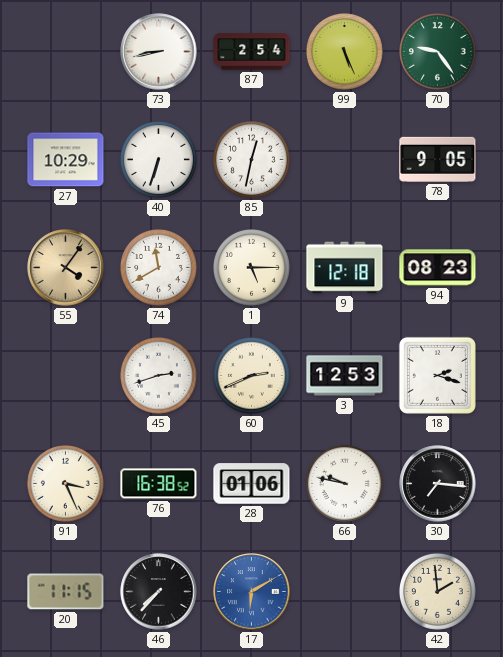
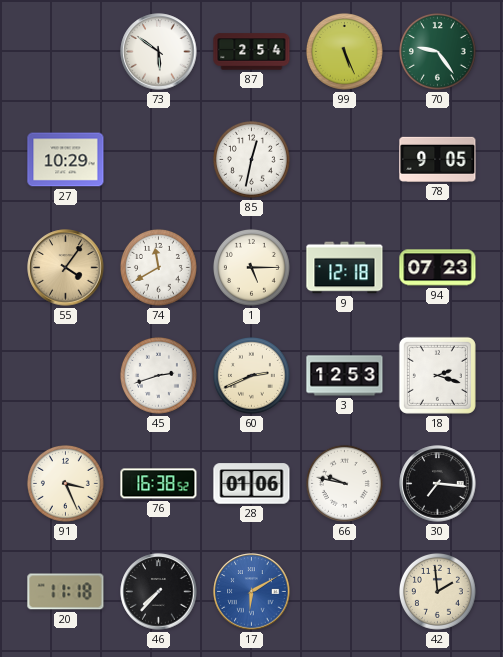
73: 8:43 -> 5:51 (159, 52)
40: 6:33 -> none (158, 159)
94: 08:23 -> 07:23 (438, 268)
20: 11:15 -> 11:18 (66, 592)
